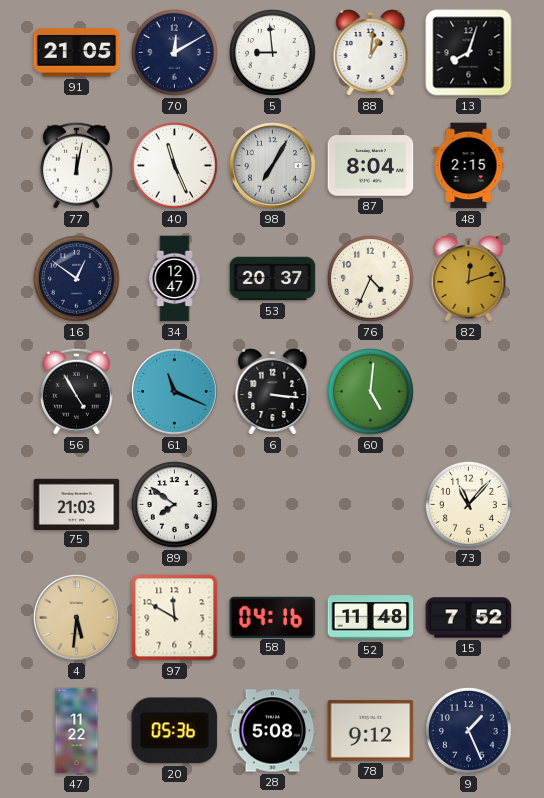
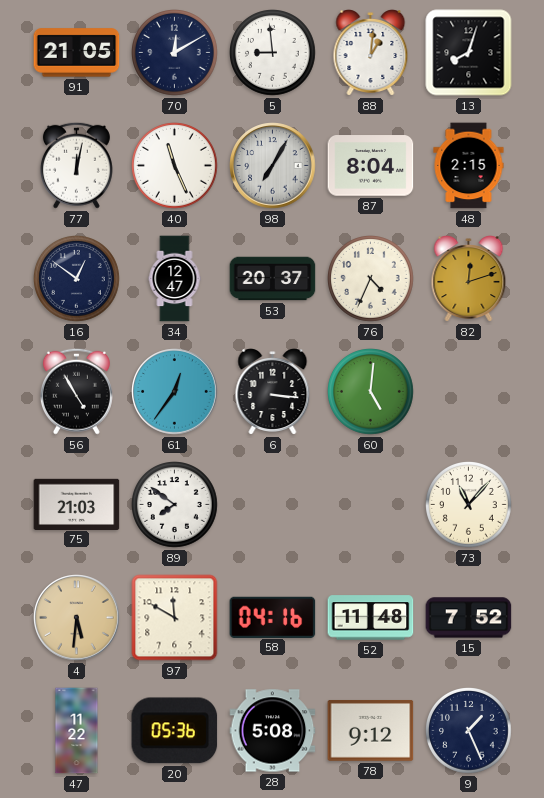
61: 11:19 -> 12:36 (175, 392)
